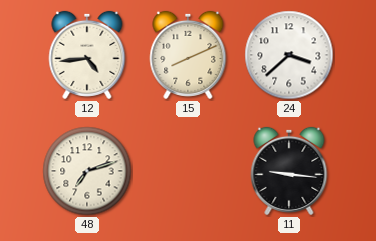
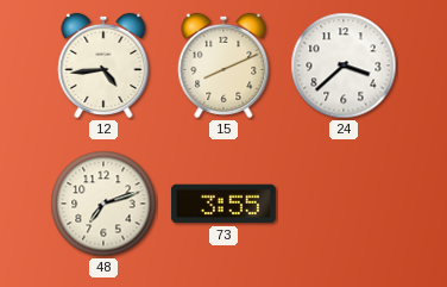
73: none -> 3:55 (223, 204)
11: 9:16 -> none (289, 171)
